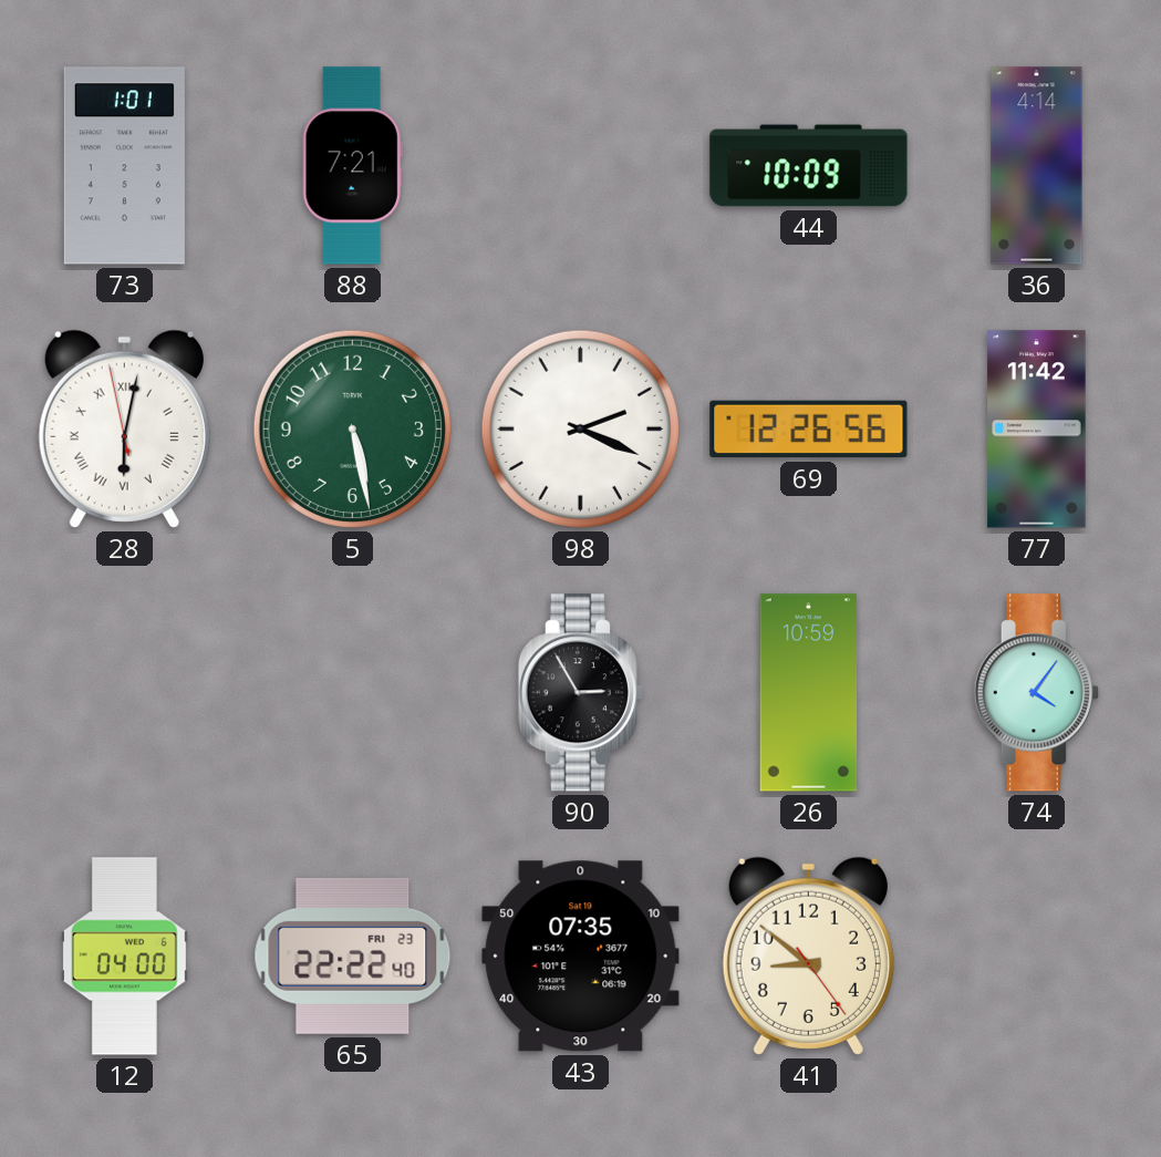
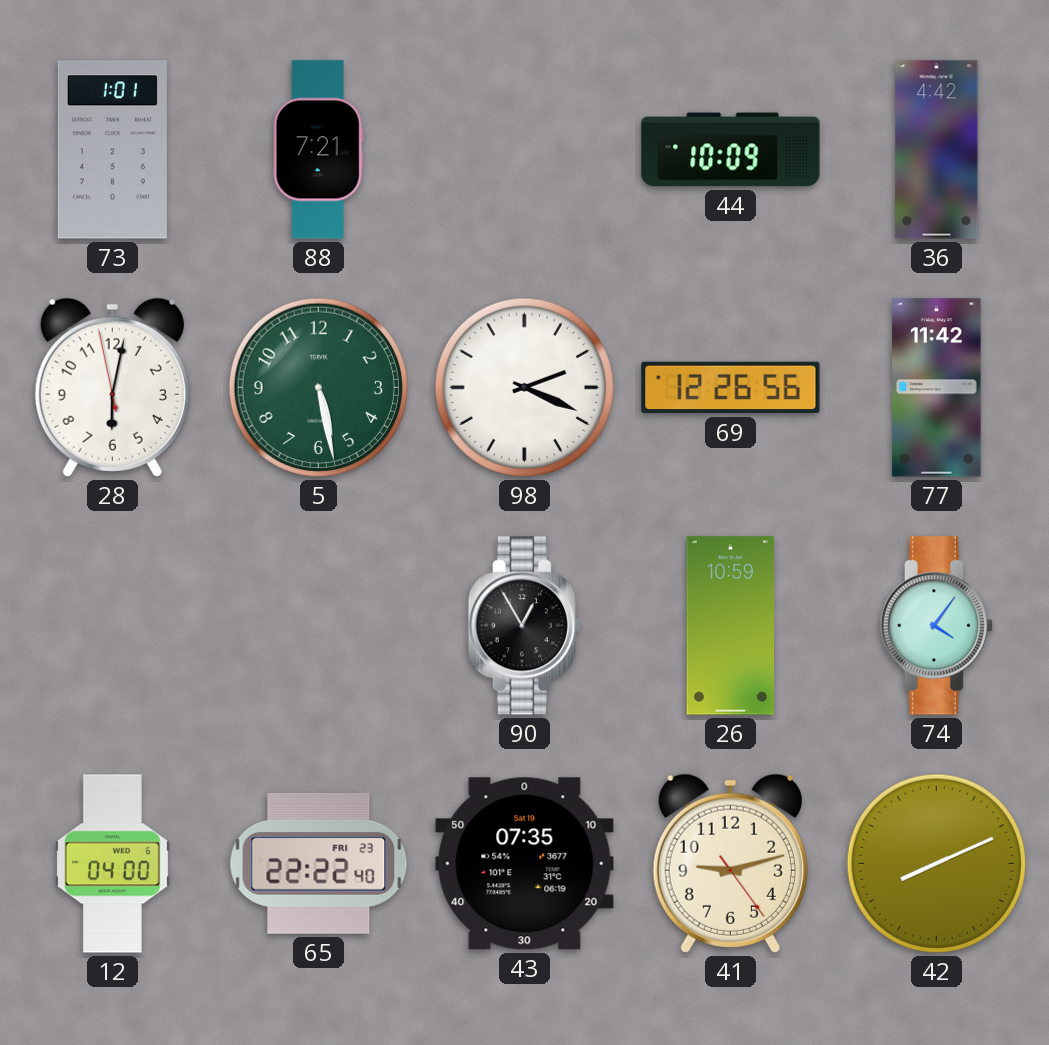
36: 4:14 -> 4:42 (937, 150)
28 numerals: Roman -> Arabic (112, 387)
90: 2:55 -> 12:55 (524, 626)
41: 8:51 -> 9:12 (730, 863)
42: none -> 8:11 (936, 863)
